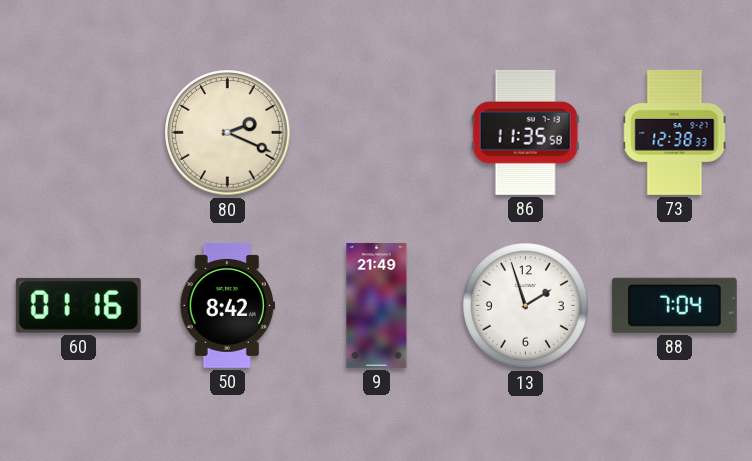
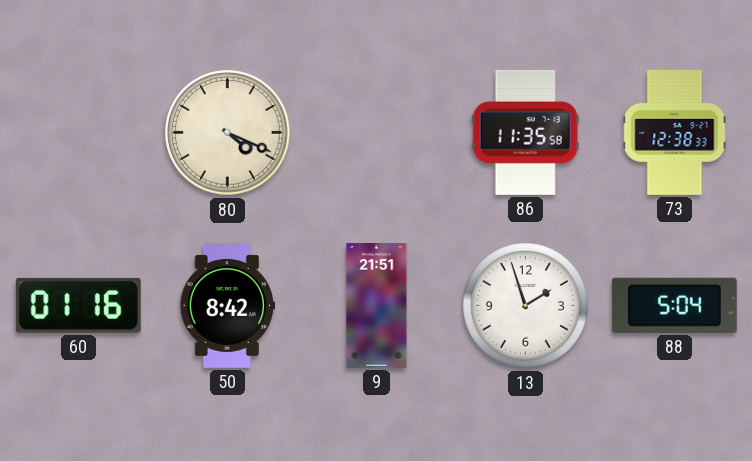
80: 2:19 -> 4:19 (228, 133)
9: 21:49 -> 21:51 (377, 305)
88: 7:04 -> 5:04 (674, 305)
